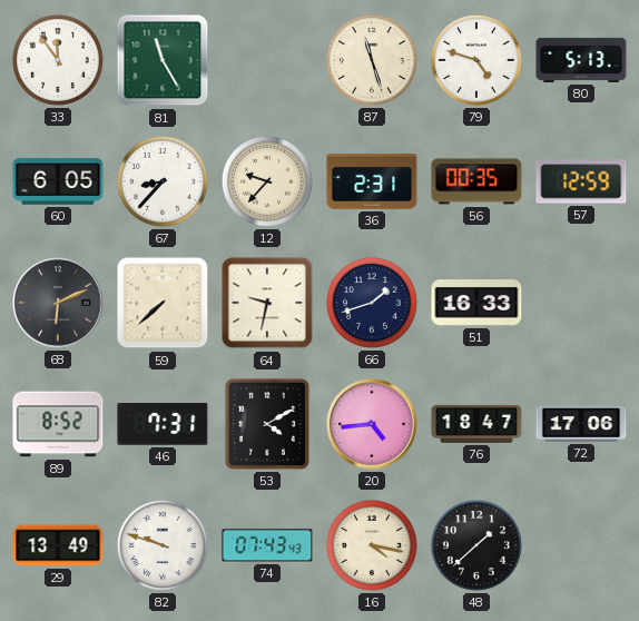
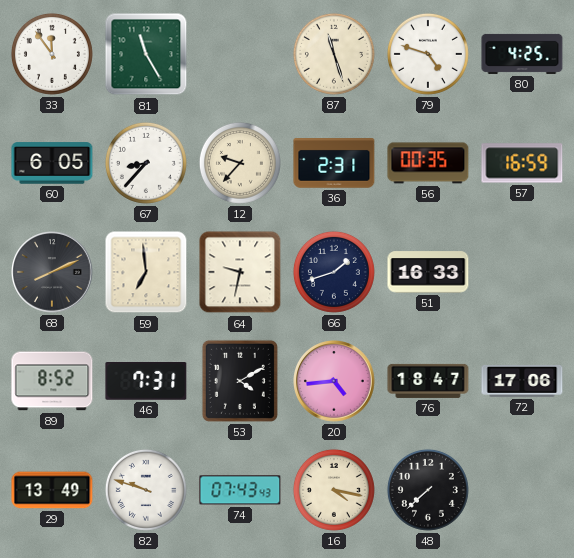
80: 5:13 -> 4:25 (522, 54)
57: 12:59 -> 16:59 (522, 163)
68: 6:11 -> 8:11 (52, 272)
59: 7:38 -> 6:59 (146, 272)
48: 1:38 -> 7:38 (428, 490)
